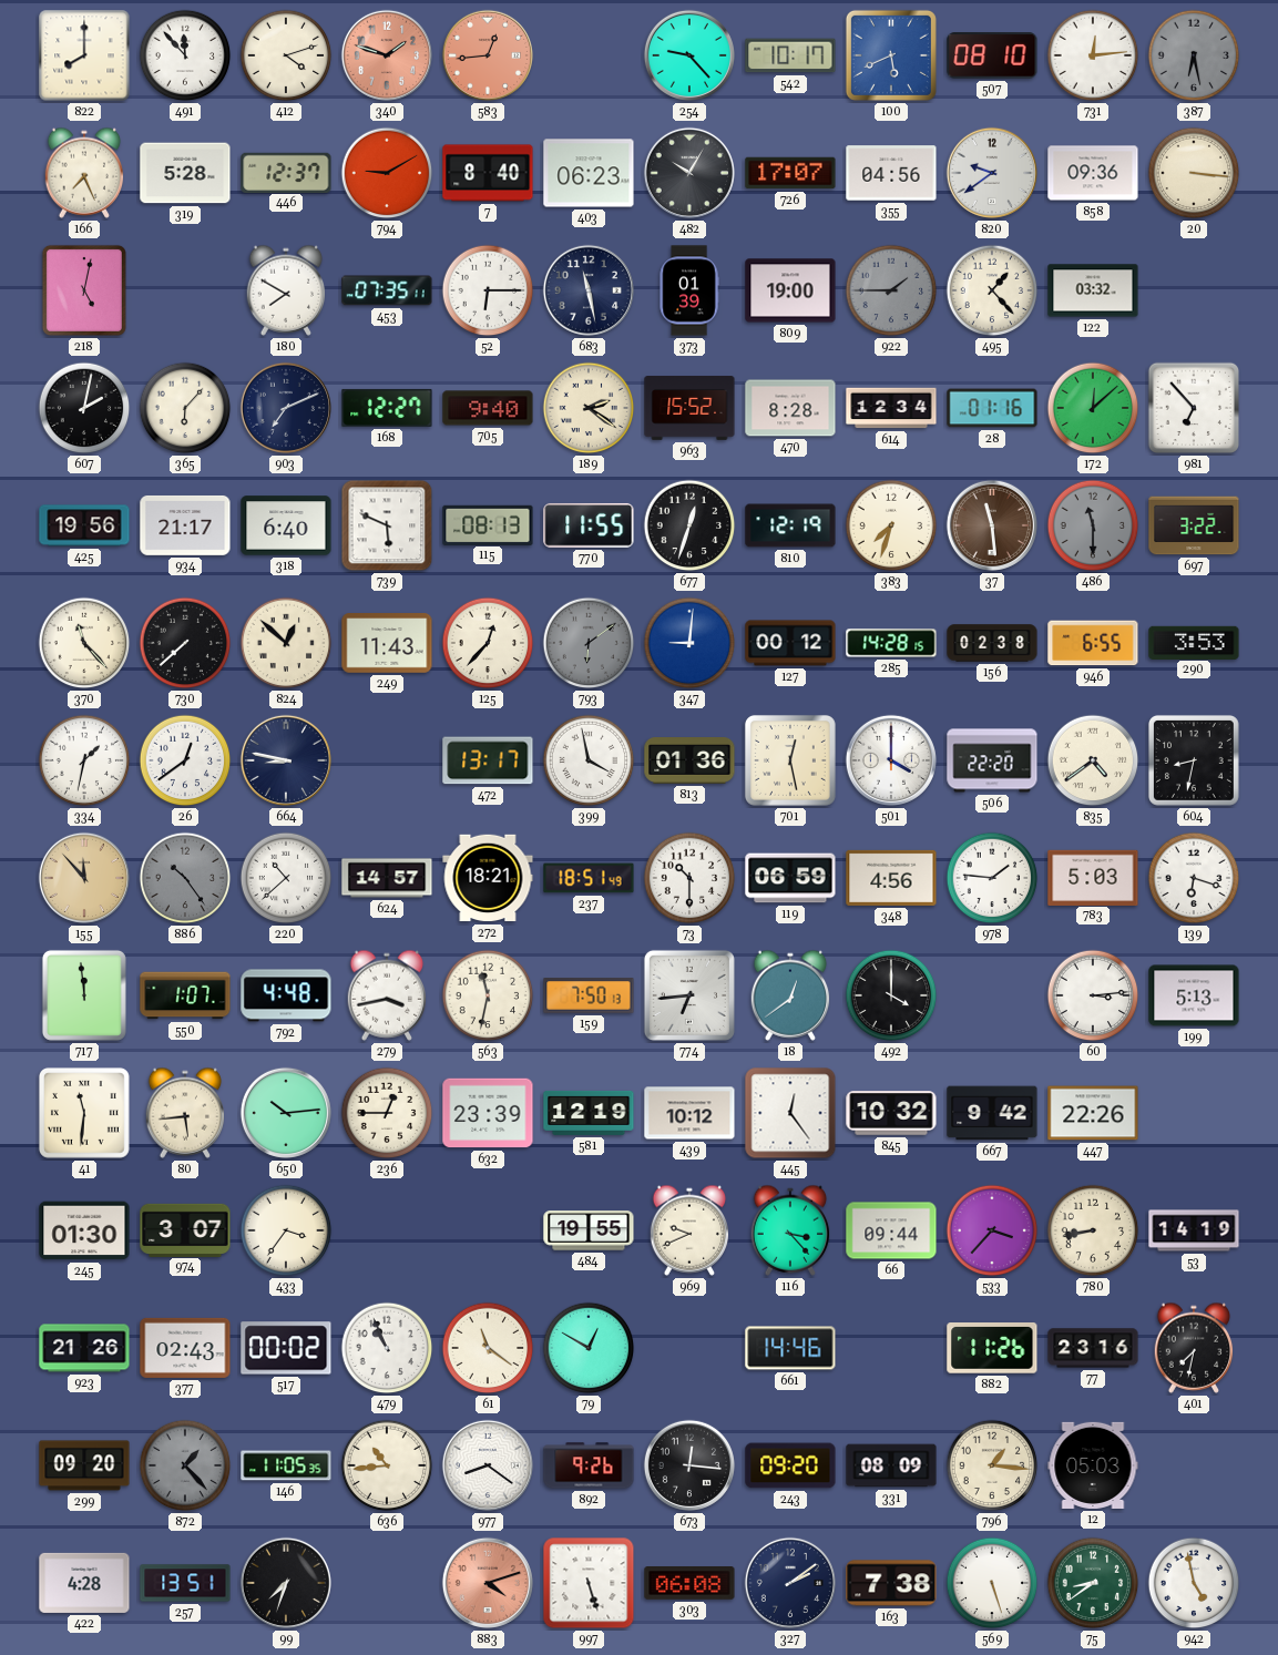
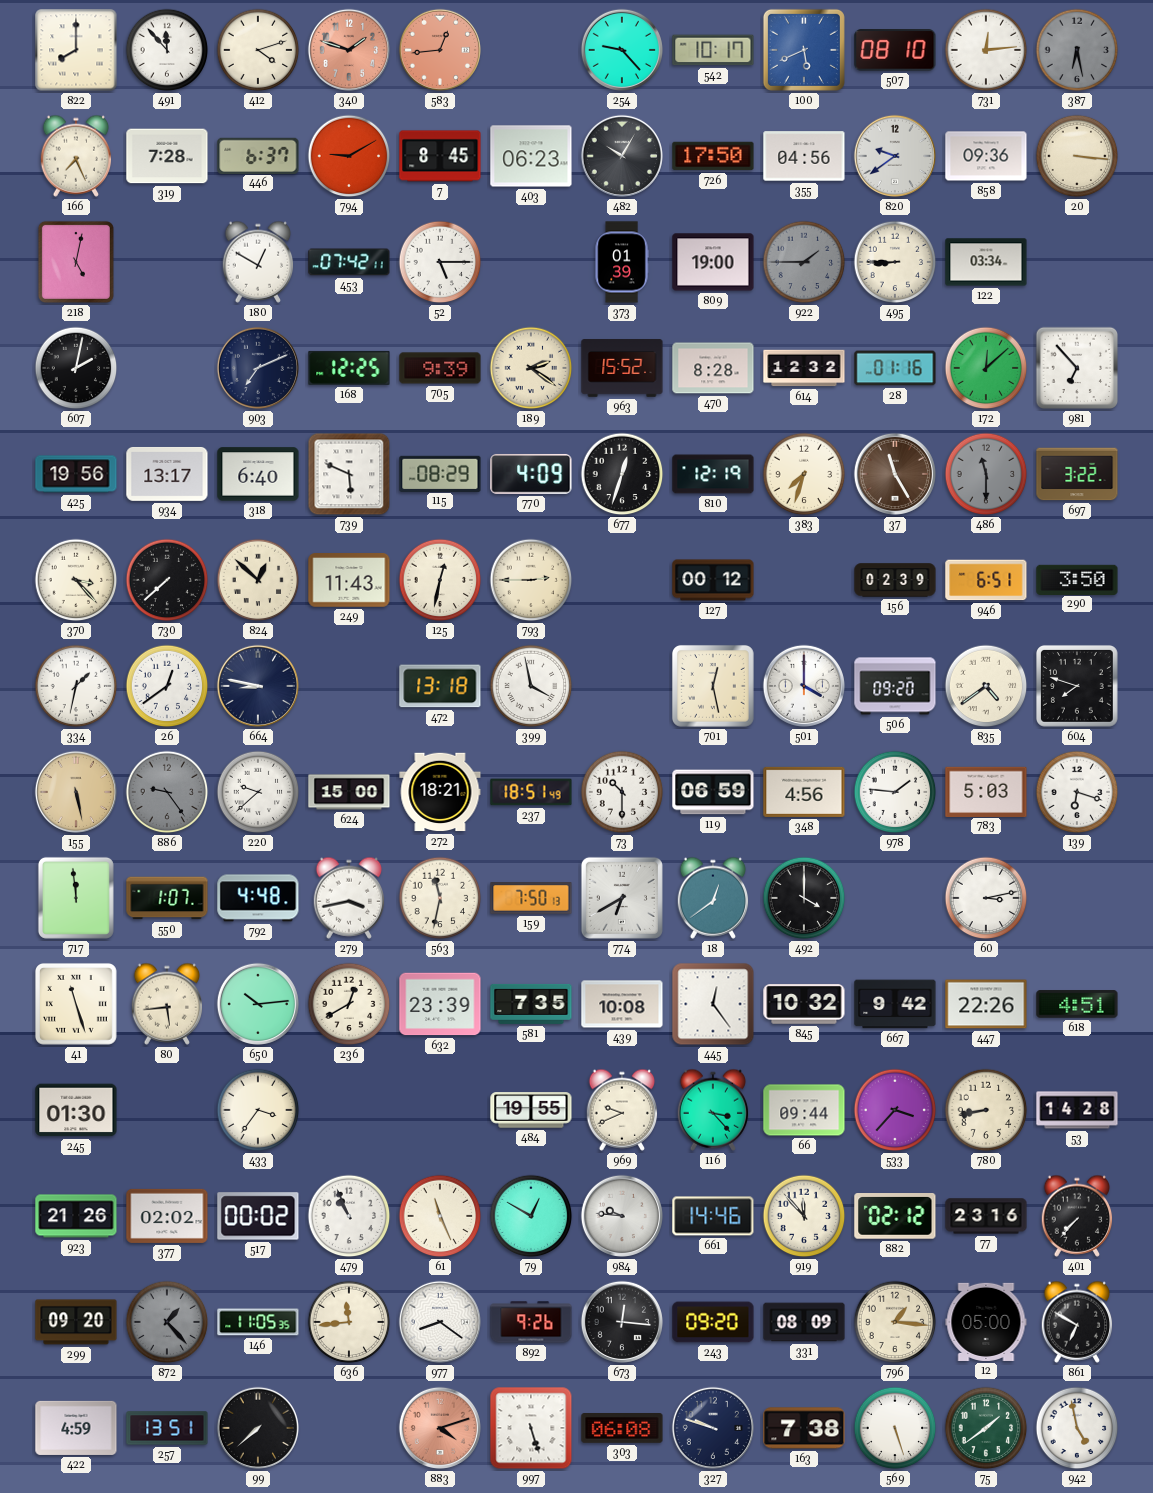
319: 5:28 -> 7:28 (167, 156)
446: 12:37 -> 6:37 (258, 155)
7: 8:40 -> 8:45 (440, 156)
726: 17:07 -> 17:50 (713, 156)
180: 7:50 -> 12:50 (258, 262)
453: 07:35 -> 07:42 (349, 262)
52: 6:15 -> 5:15 (440, 262)
683: 11:28 -> none (589, 290)
495: 1:23 -> 8:45 (895, 262)
122: 03:32 -> 03:34 (986, 262)
365: 6:07 -> none (185, 408)
168: 12:27 -> 12:25 (349, 368)
705: 9:40 -> 9:39 (440, 368)
614: 12:34 -> 12:32 (804, 368)
934: 21:17 -> 13:17 (167, 474)
115: 08:13 -> 08:29 (440, 473)
770: 11:55 -> 4:09 (531, 474)
37: 11:29 -> 11:25 (895, 474)
370: 11:23 -> 3:23 (76, 580)
125: 12:37 -> 12:32 (440, 580)
793: 6:09 -> 2:45 (531, 580)
793 dial: grey -> cream (531, 580)
347: 9:01 -> none (689, 643)
285: 14:28 -> none (891, 643)
156: 02:38 -> 02:39 (895, 580)
946: 6:55 -> 6:51 (986, 580)
290: 3:53 -> 3:50 (1077, 579)
472: 13:17 -> 13:18 (440, 686)
813: 01:36 -> none (689, 762)
506: 22:20 -> 09:20 (895, 686)
604: 8:32 -> 7:48 (1077, 686)
155: 11:53 -> 5:28 (76, 792)
886: 10:24 -> 9:24 (167, 792)
220: 10:38 -> 9:38 (258, 792)
624: 14:57 -> 15:00 (349, 792)
774: 6:44 -> 6:40 (622, 898)
60: 3:14 -> 3:13 (986, 898)
199: 5:13 -> none (1194, 995)
41: 11:31 -> 11:27 (76, 1004)
236: 12:45 -> 12:40 (349, 1004)
581: 12:19 -> 7:35 (531, 1004)
439: 10:12 -> 10:08 (622, 1004)
618: none -> 4:51 (1077, 1004)
974: 3:07 -> none (185, 1229)
53: 14:19 -> 14:28 (1077, 1110)
377: 02:43 -> 02:02 (167, 1216)
61: 11:21 -> 11:26 (440, 1216)
984: none -> 9:46 (622, 1216)
919: none -> 11:53 (804, 1216)
882: 11:26 -> 02:12 (895, 1217)
401: 7:32 -> 7:37 (1077, 1216)
636: 10:44 -> 11:44 (349, 1322)
12: 05:03 -> 05:00 (986, 1322)
861: none -> 6:50 (1077, 1322)
422: 4:28 -> 4:59 (76, 1428)
99: 7:33 -> 7:38 (258, 1428)
327: 2:09 -> 9:48 (713, 1428)
75: 8:39 -> 1:39 (986, 1428)
